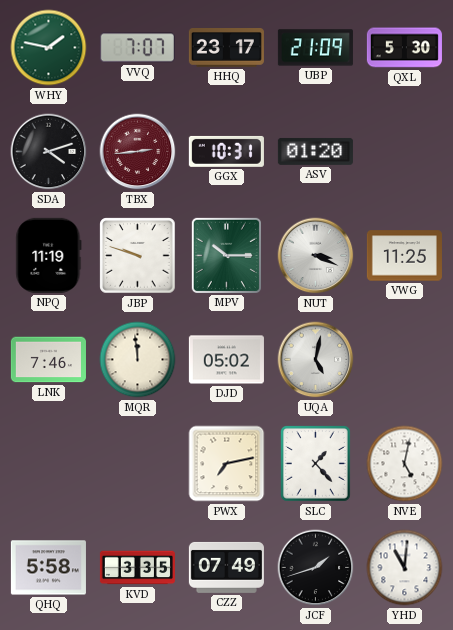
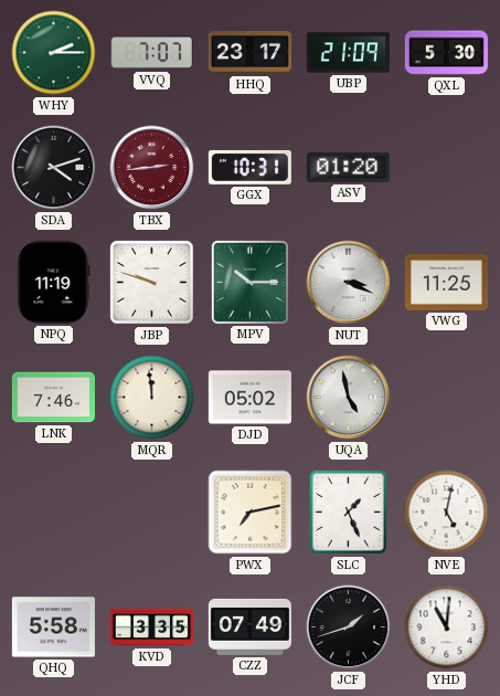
WHY: 1:47 -> 2:15 (54, 53)
UQA: 5:02 -> 4:58 (349, 398)
SLC: 1:23 -> 1:26 (348, 512)
